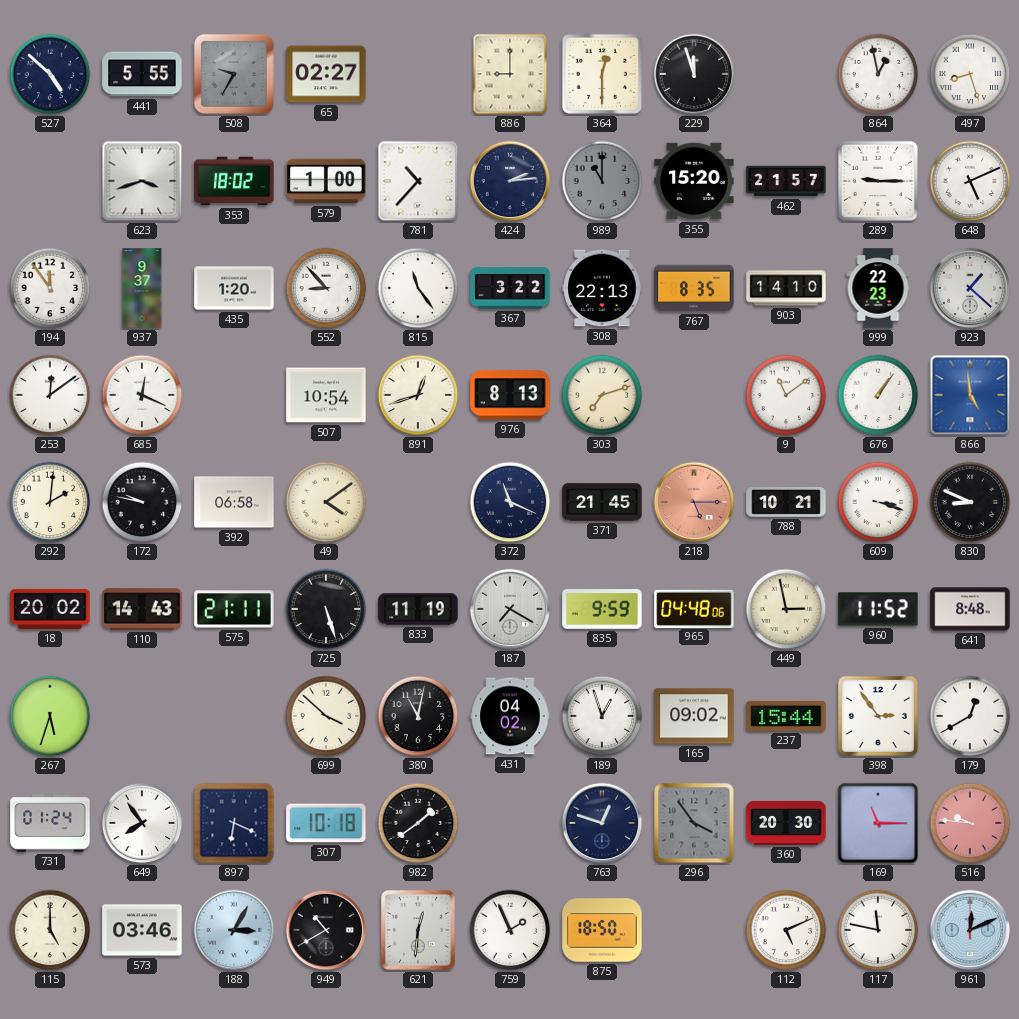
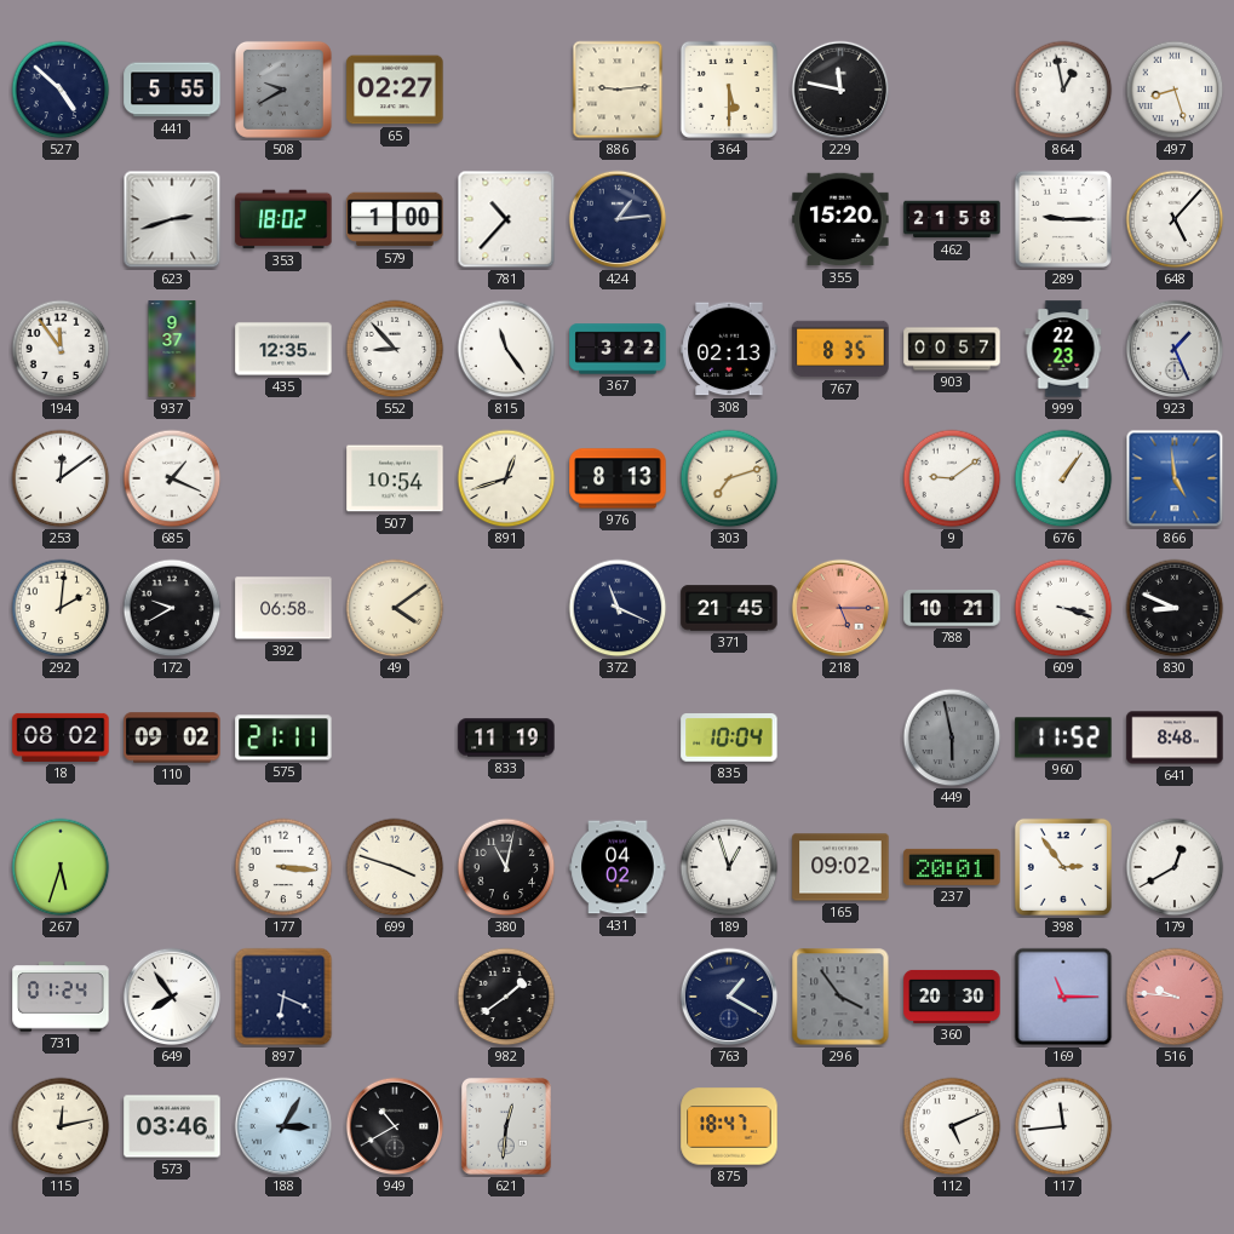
508: 9:35 -> 9:40 (283, 90)
886: 9:00 -> 9:14 (618, 90)
364: 12:30 -> 5:30 (729, 90)
229: 11:57 -> 11:47 (840, 90)
623: 3:42 -> 2:42 (172, 219)
424: 2:14 -> 1:14 (618, 219)
989: 11:00 -> none (602, 181)
462: 21:57 -> 21:58 (952, 219)
648: 5:11 -> 5:07 (1175, 219)
435: 1:20 -> 12:35 (283, 349)
308: 22:13 -> 02:13 (729, 349)
903: 14:10 -> 00:57 (952, 349)
923: 1:22 -> 1:26 (1175, 349)
685: 12:19 -> 1:19 (172, 478)
9: 11:09 -> 9:09 (952, 478)
172: 9:47 -> 9:40 (172, 608)
18: 20:02 -> 08:02 (61, 737)
110: 14:43 -> 09:02 (172, 737)
725: 5:27 -> none (326, 609)
187: 7:20 -> none (510, 609)
835: 9:59 -> 10:04 (729, 739)
965: 04:48 -> none (694, 608)
449: 2:58 -> 5:58 (952, 737)
449 dial: cream -> grey (952, 737)
177: none -> 3:16 (283, 867)
699: 3:52 -> 3:48 (395, 867)
237: 15:44 -> 20:01 (952, 867)
307: 10:18 -> none (326, 823)
763: 12:48 -> 1:20 (729, 997)
115: 5:00 -> 12:13 (61, 1126)
759: 1:56 -> none (510, 930)
875: 18:50 -> 18:47 (729, 1126)
117: 11:47 -> 11:44 (1063, 1126)
961: 12:11 -> none (970, 930)
